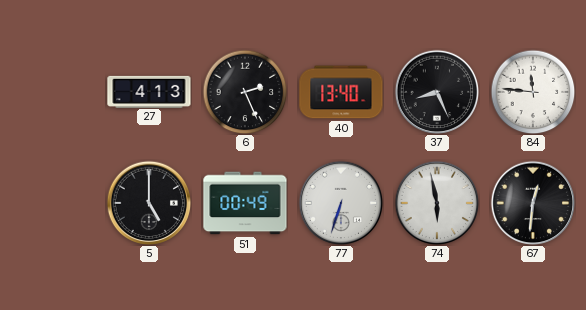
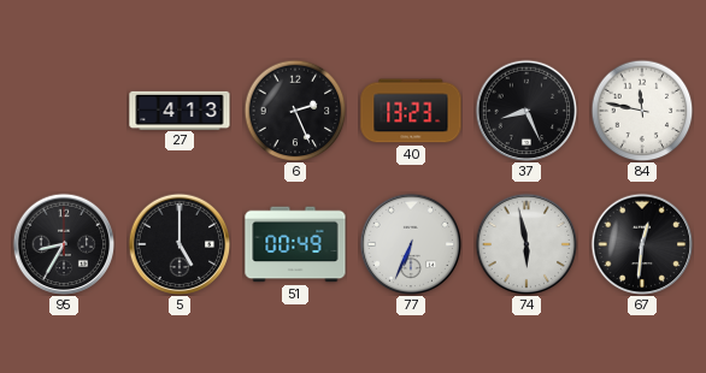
40: 13:40 -> 13:23 (411, 111)
84: 11:46 -> 11:47 (642, 111)
95: none -> 8:35 (64, 244)
77: 6:33 -> 6:34 (411, 244)
